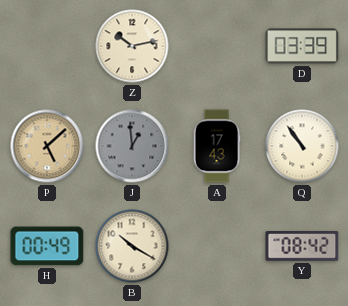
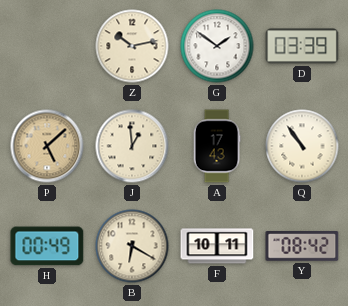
G: none -> 1:51 (217, 46)
J dial: grey -> cream (132, 146)
B: 10:20 -> 6:20 (132, 246)
F: none -> 10:11 (217, 246)
